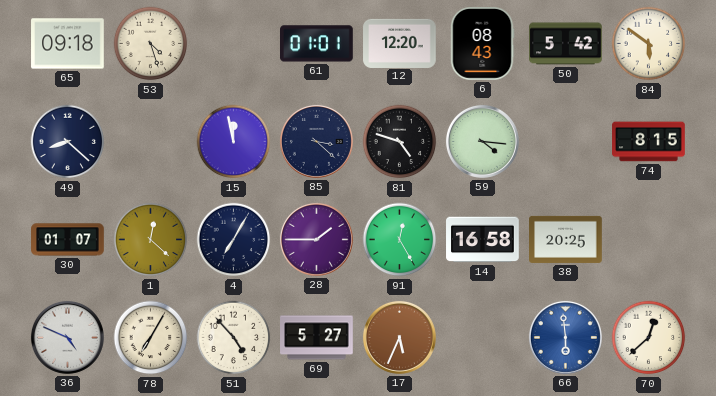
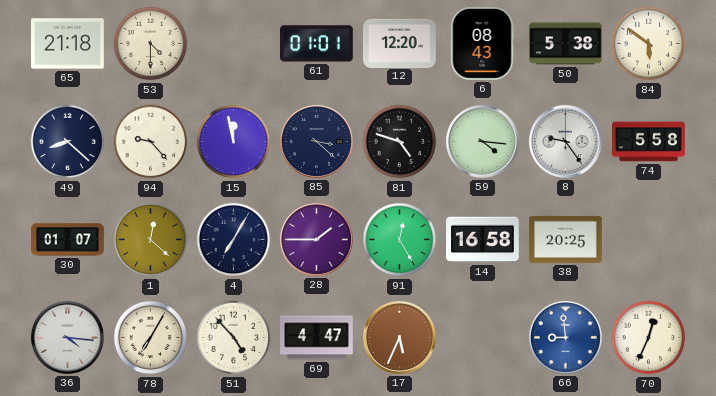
65: 09:18 -> 21:18 (68, 44)
53: 4:27 -> 4:30 (151, 44)
50: 5:42 -> 5:38 (566, 44)
94: none -> 9:23 (151, 142)
8: none -> 9:24 (565, 141)
74: 8:15 -> 5:58 (649, 142)
36: 4:49 -> 4:16 (67, 337)
69: 5:27 -> 4:47 (317, 338)
66: 5:59 -> 8:59 (565, 337)
70: 12:38 -> 12:34 (649, 338)
